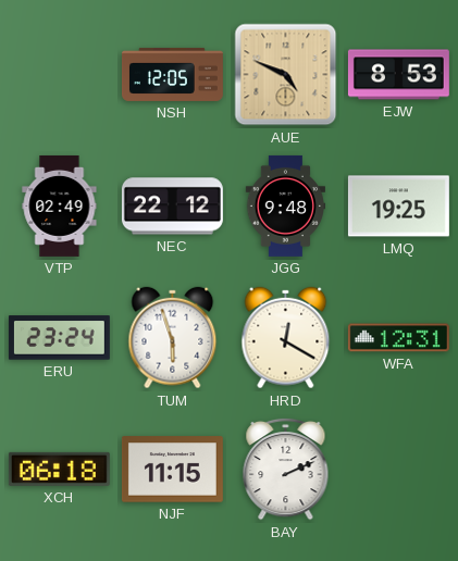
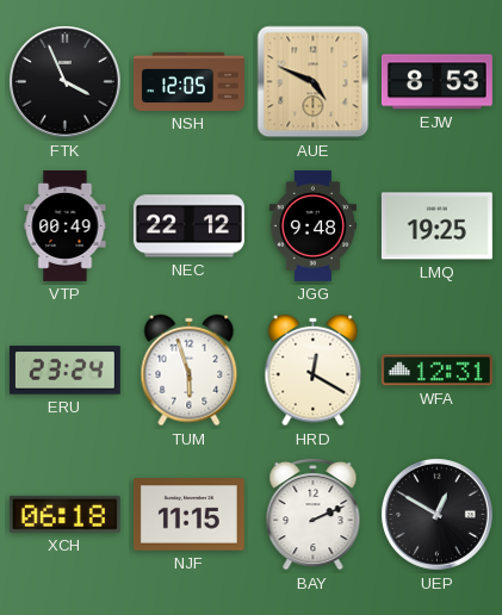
FTK: none -> 3:56 (66, 82)
VTP: 02:49 -> 00:49 (66, 225)
UEP: none -> 12:50 (438, 515)
